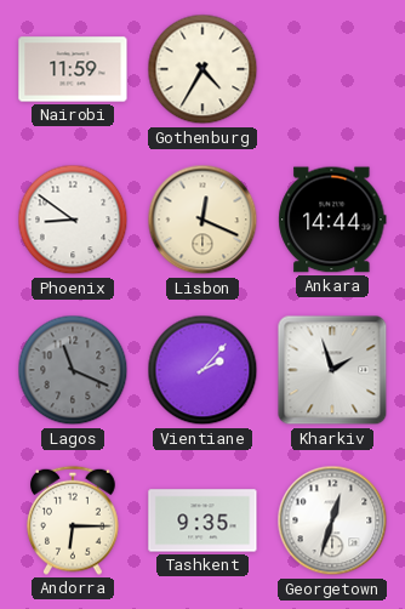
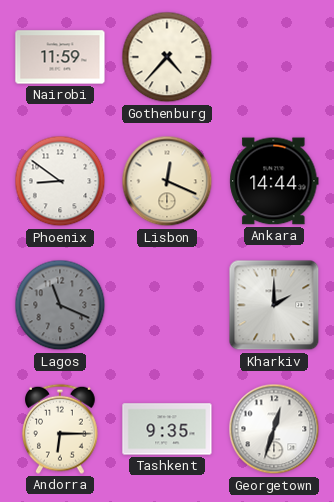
Gothenburg: 4:35 -> 4:37 (167, 57)
Vientiane: 2:07 -> none (202, 370)
Kharkiv: 1:57 -> 2:00 (274, 305)
